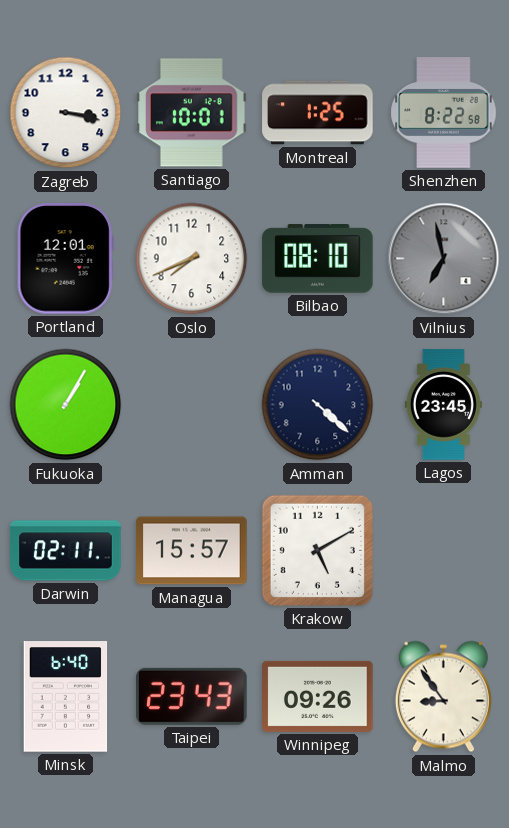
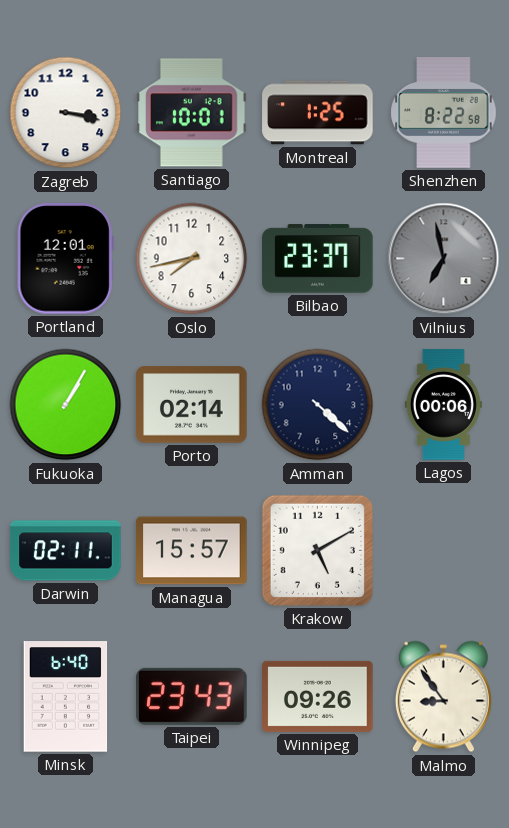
Oslo: 7:41 -> 7:43 (192, 259)
Bilbao: 08:10 -> 23:37 (318, 259)
Porto: none -> 02:14 (192, 405)
Lagos: 23:45 -> 00:06 (443, 405)
